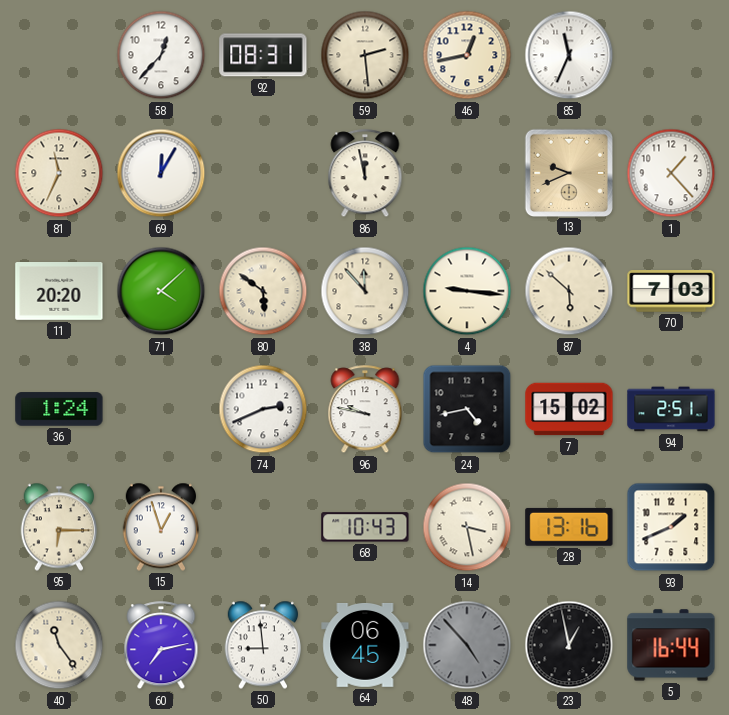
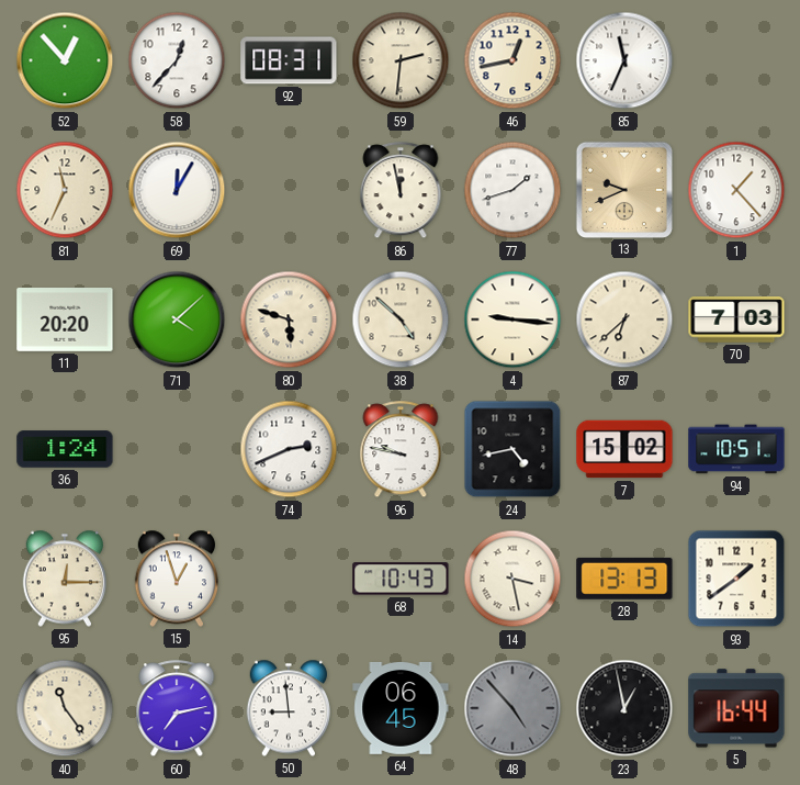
52: none -> 12:53 (65, 60)
59: 2:29 -> 2:31 (401, 60)
77: none -> 1:42 (512, 190)
80: 5:51 -> 5:48 (289, 319)
38: 11:53 -> 4:52 (401, 319)
87: 5:52 -> 6:38 (624, 319)
94: 2:51 -> 10:51 (736, 449)
95: 6:15 -> 12:15 (64, 579)
28: 13:16 -> 13:13 (624, 579)
93: 1:41 -> 1:39 (736, 579)
